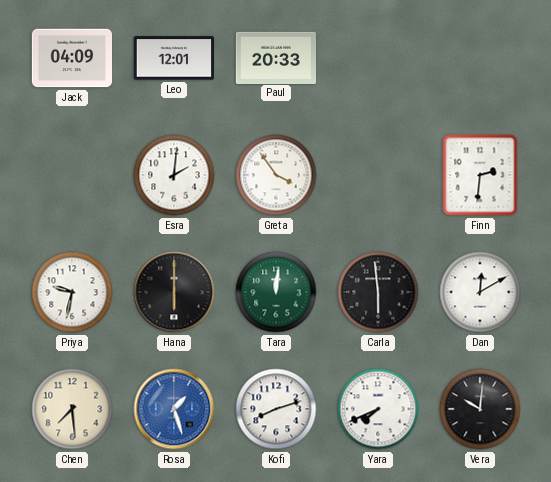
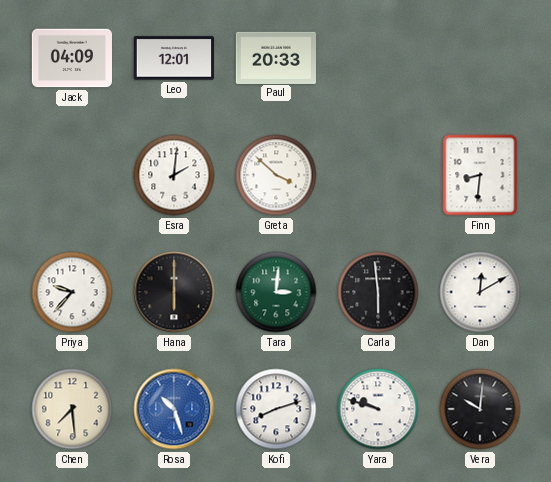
Greta: 3:54 -> 3:52 (276, 175)
Finn: 2:31 -> 8:31 (480, 175)
Priya: 9:32 -> 9:37 (72, 292)
Tara: 12:01 -> 3:01 (276, 292)
Rosa: 1:27 -> 10:27 (174, 409)
Yara: 7:41 -> 9:48 (378, 409)
